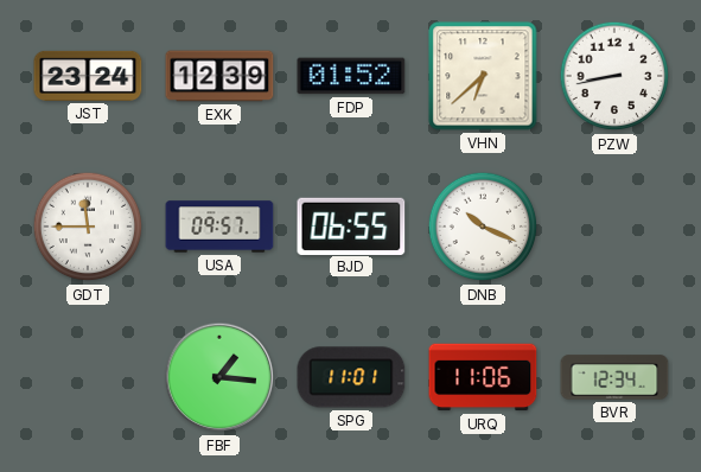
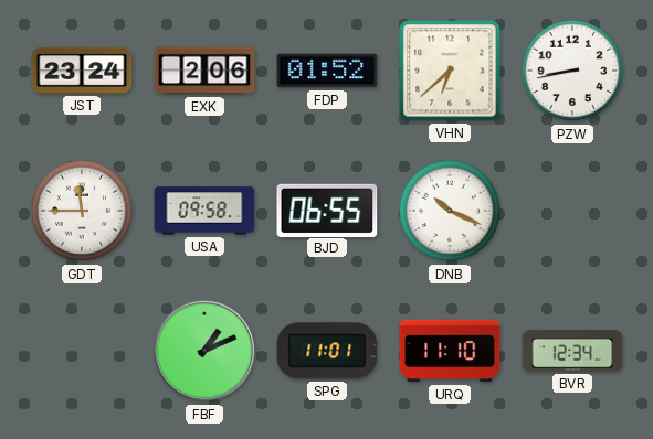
EXK: 12:39 -> 2:06 (204, 71)
USA: 09:57 -> 09:58 (204, 211)
FBF: 1:16 -> 1:11 (204, 351)
URQ: 11:06 -> 11:10 (450, 351)
